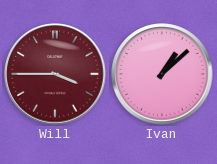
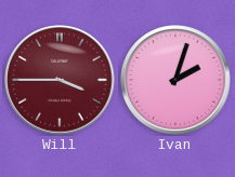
Ivan: 1:08 -> 2:03 (175, 80)
